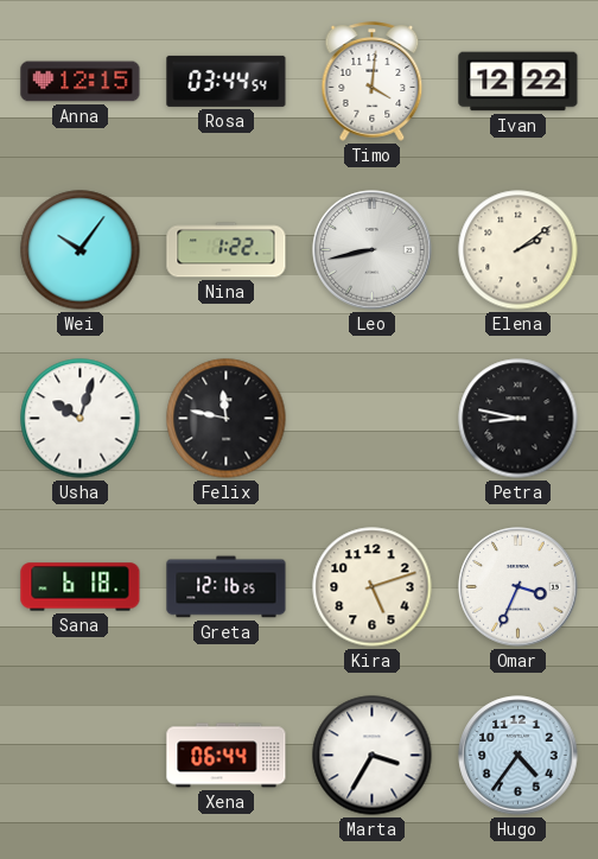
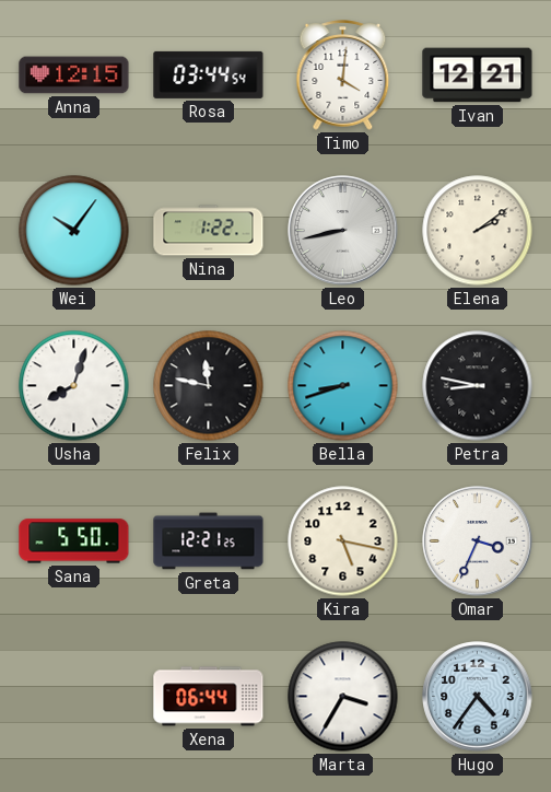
Ivan: 12:22 -> 12:21 (478, 75)
Usha: 10:03 -> 8:03 (74, 386)
Bella: none -> 8:42 (343, 386)
Sana: 6:18 -> 5:50 (74, 541)
Greta: 12:16 -> 12:21 (209, 541)
Kira: 5:12 -> 5:17 (343, 541)
